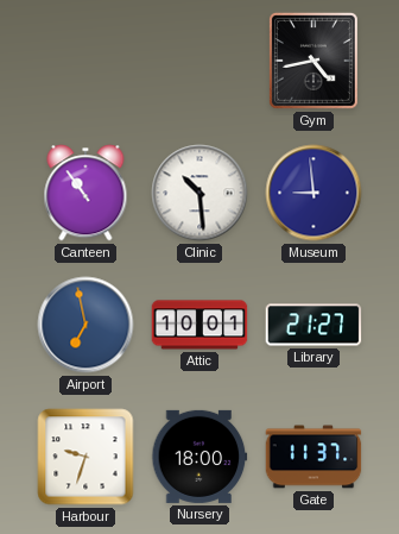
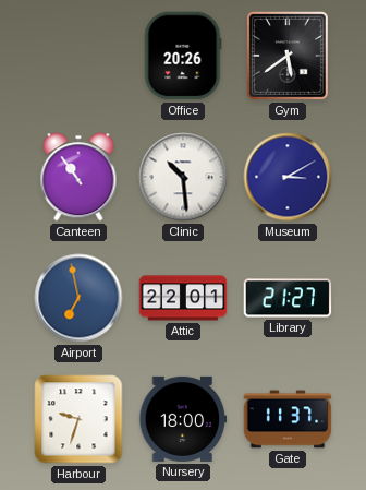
Office: none -> 20:26 (183, 56)
Gym: 4:43 -> 5:39 (288, 56)
Museum: 8:59 -> 3:10 (288, 177)
Attic: 10:01 -> 22:01 (183, 298)
